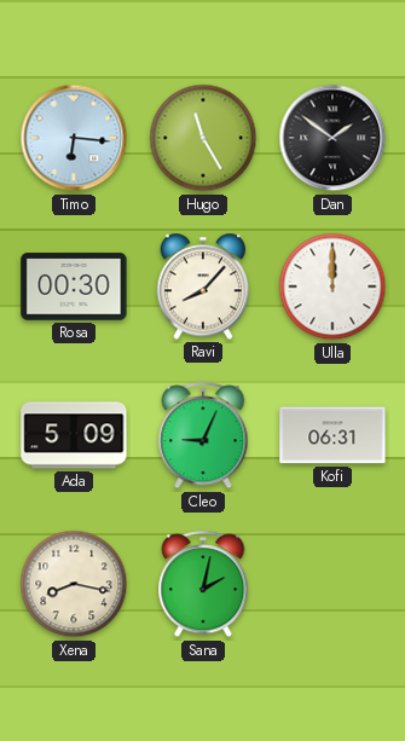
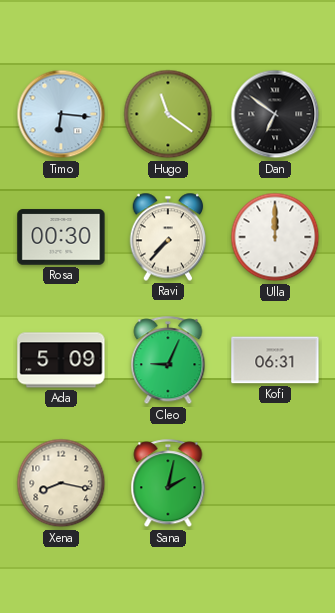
Hugo: 11:25 -> 11:21 (168, 114)
Dan: 1:51 -> 6:51 (275, 114)
Ravi: 8:07 -> 7:37 (168, 237)
